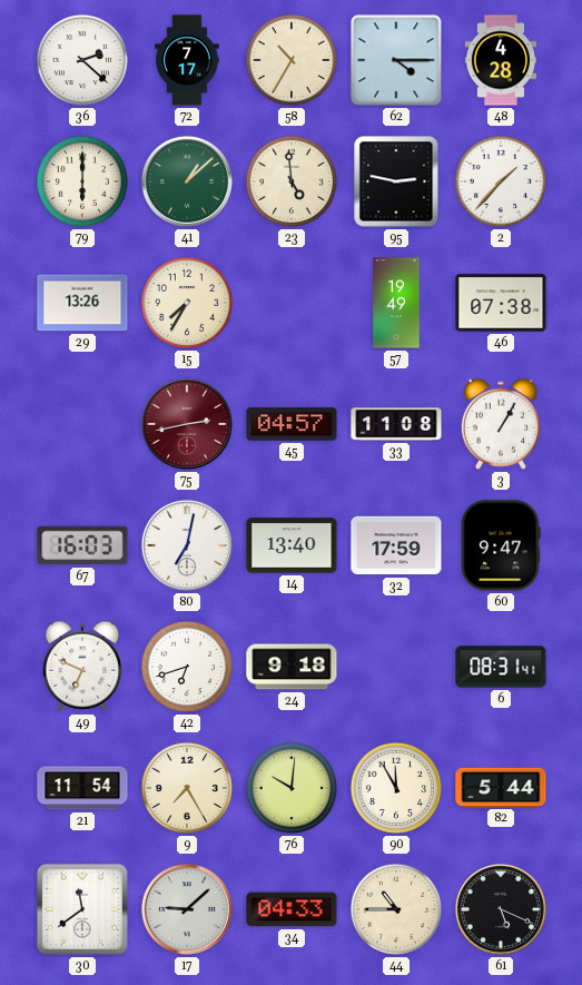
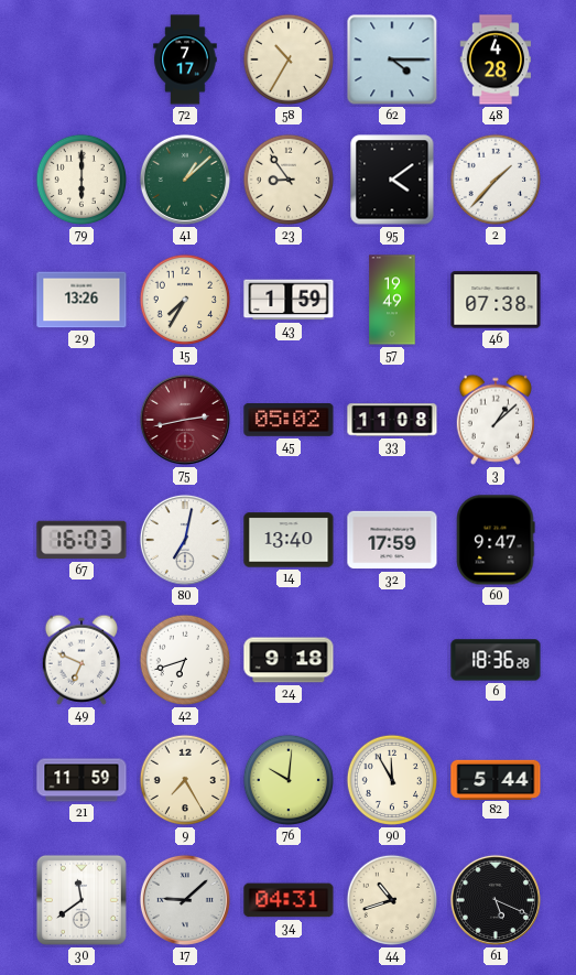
36: 2:22 -> none (82, 60)
23: 4:59 -> 8:54 (289, 180)
95: 2:47 -> 4:09 (392, 180)
43: none -> 1:59 (289, 300)
45: 04:57 -> 05:02 (289, 421)
3: 1:05 -> 1:08 (495, 420)
6: 08:31 -> 18:36 (496, 660)
21: 11:54 -> 11:59 (81, 780)
34: 04:33 -> 04:31 (289, 900)
44: 10:45 -> 10:42 (392, 900)
